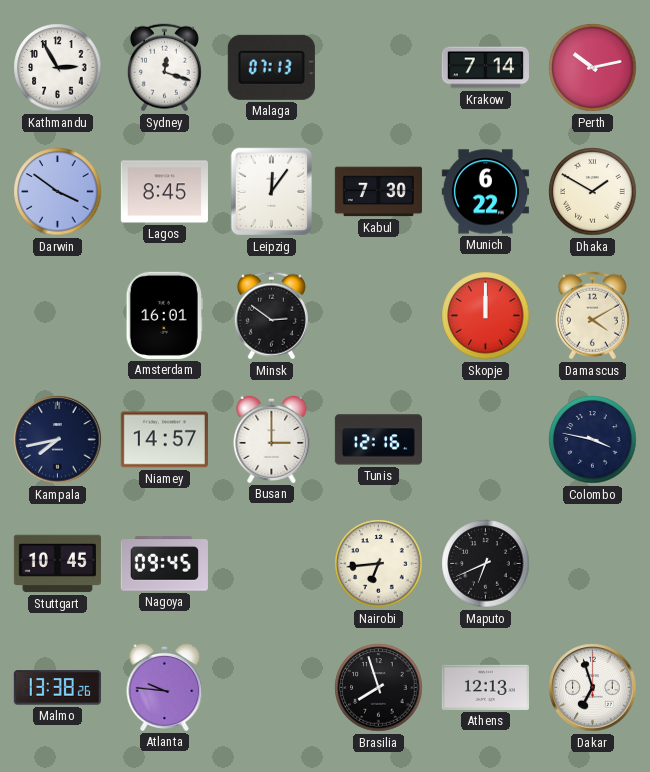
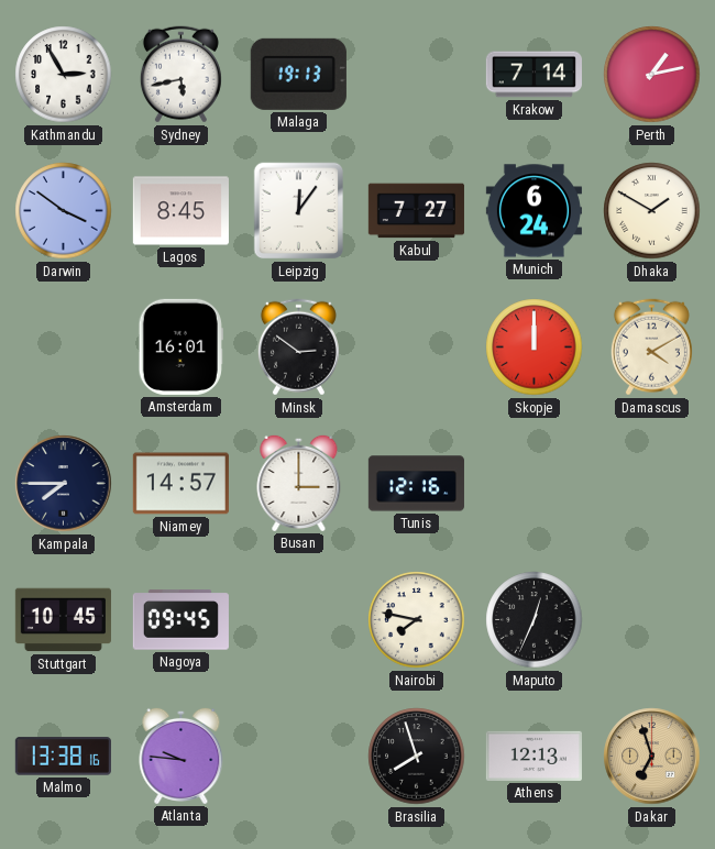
Sydney: 12:18 -> 5:43 (180, 75)
Malaga: 07:13 -> 19:13 (298, 74)
Perth: 10:13 -> 1:13 (652, 75)
Kabul: 7:30 -> 7:27 (416, 211)
Munich: 6:22 -> 6:24 (533, 211)
Kampala: 7:43 -> 7:45 (64, 484)
Colombo: 3:47 -> none (593, 440)
Nairobi: 6:44 -> 7:47 (417, 620)
Maputo: 6:41 -> 12:34 (535, 620)
Malmo: 13:38:26 -> 13:38:16 (63, 757)
Dakar dial: white -> champagne (652, 757)
